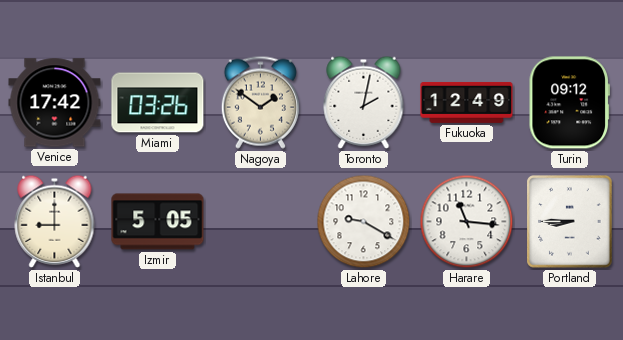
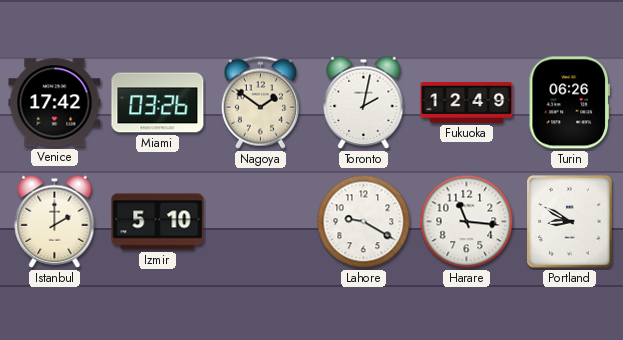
Turin: 09:12 -> 06:26 (569, 103)
Istanbul: 9:00 -> 2:00 (55, 221)
Izmir: 5:05 -> 5:10 (158, 222)
Portland: 8:45 -> 8:50 (570, 222)
